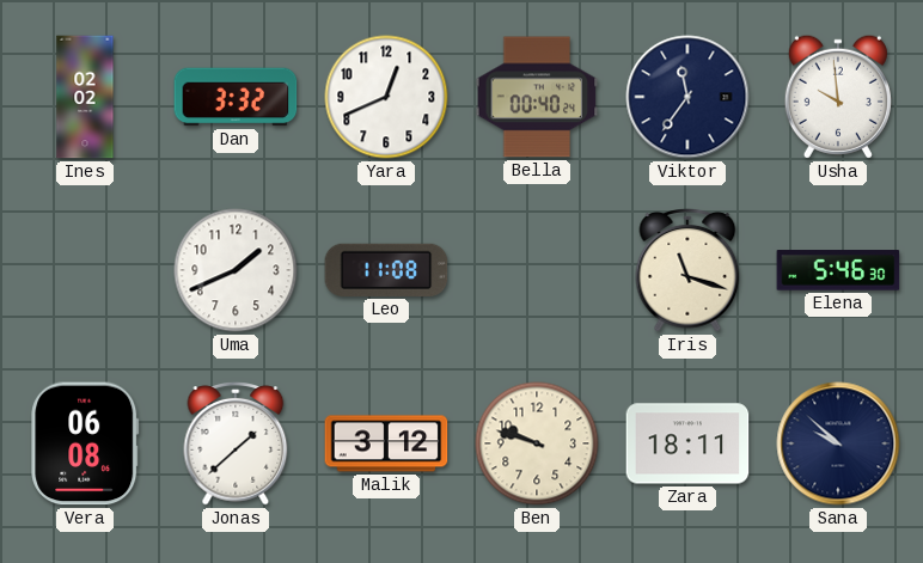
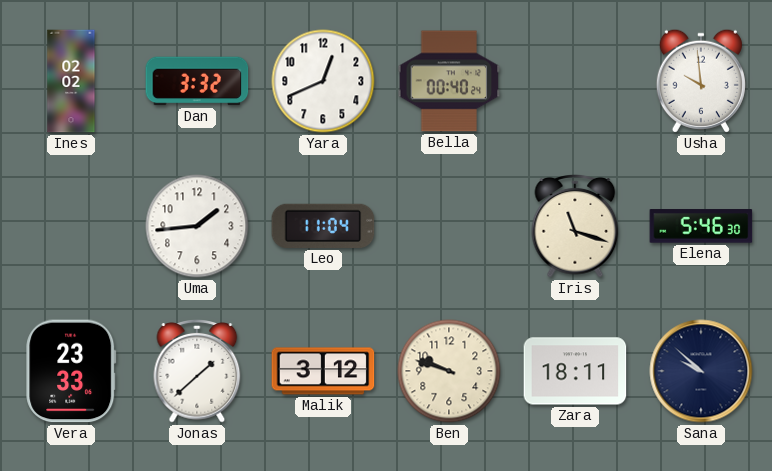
Viktor: 11:36 -> none (687, 97)
Uma: 1:41 -> 1:44 (197, 226)
Leo: 11:08 -> 11:04 (323, 226)
Vera: 06:08 -> 23:33 (71, 371)
